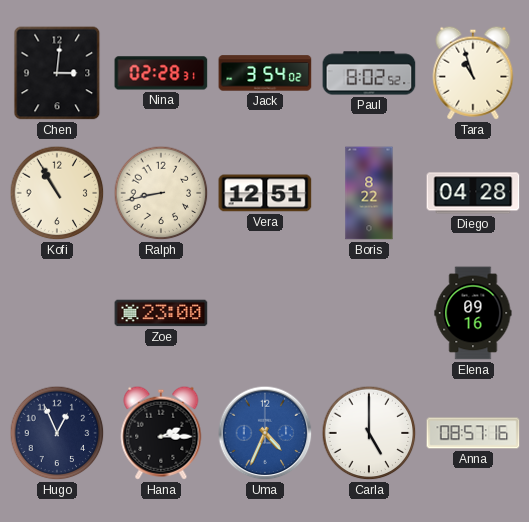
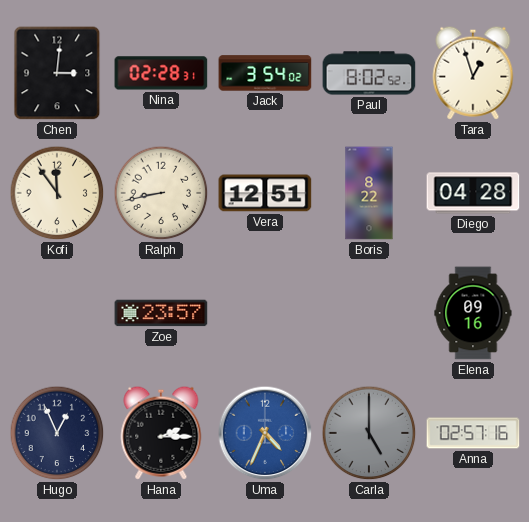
Tara: 10:57 -> 12:57 (473, 73)
Kofi: 10:55 -> 11:54 (57, 193)
Zoe: 23:00 -> 23:57 (161, 313)
Carla dial: white -> grey (369, 433)
Anna: 08:57 -> 02:57 (473, 433)
